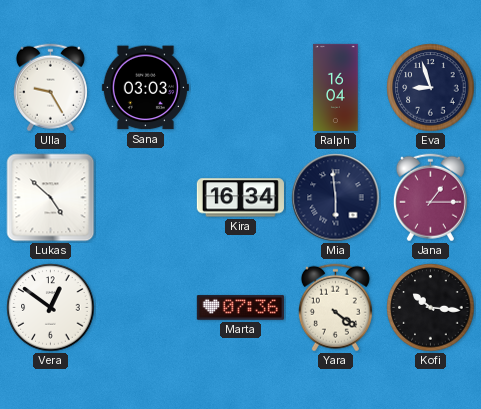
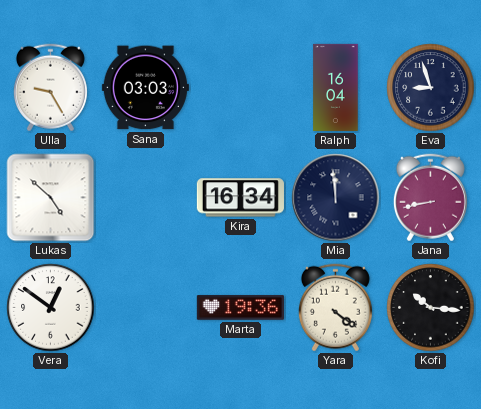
Mia: 5:59 -> 11:59 (336, 198)
Jana: 1:15 -> 8:43 (430, 198)
Marta: 07:36 -> 19:36 (240, 308)
